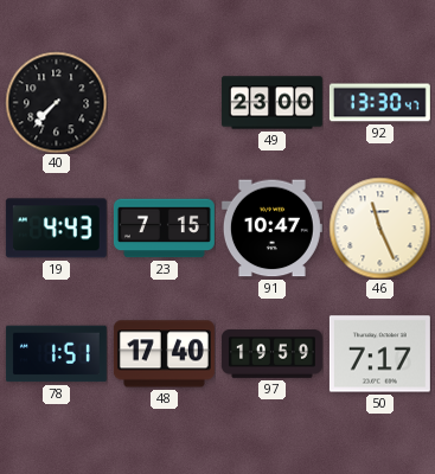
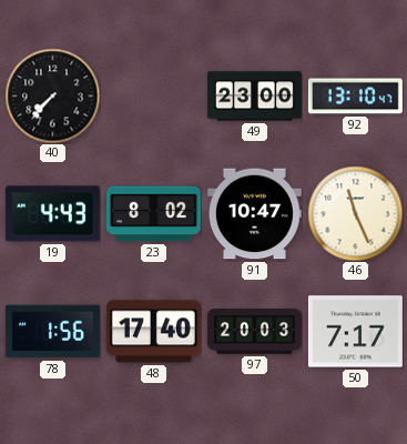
92: 13:30 -> 13:10 (355, 97)
23: 7:15 -> 8:02 (153, 214)
78: 1:51 -> 1:56 (52, 332)
97: 19:59 -> 20:03 (254, 332)
